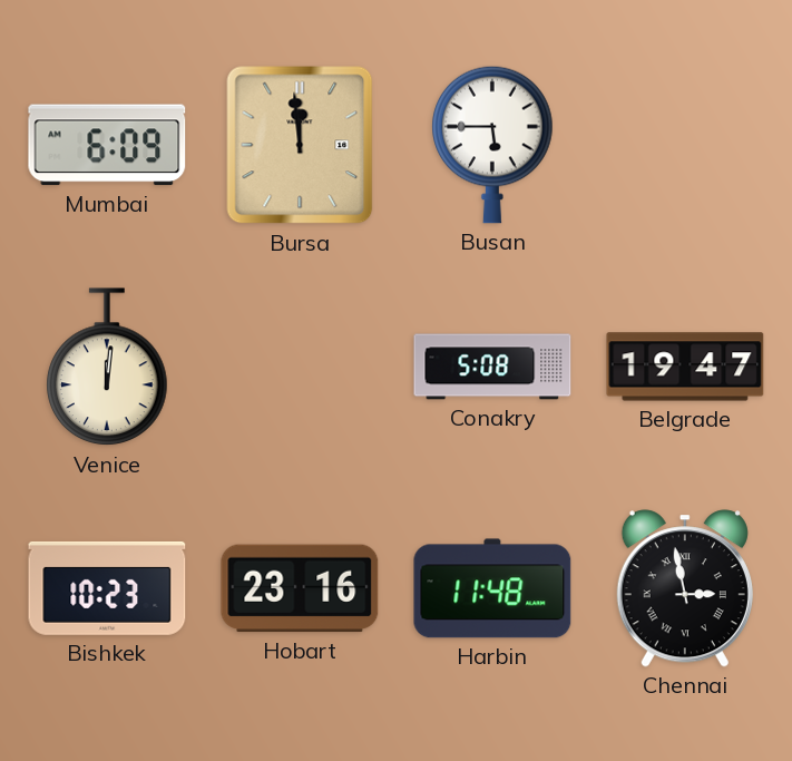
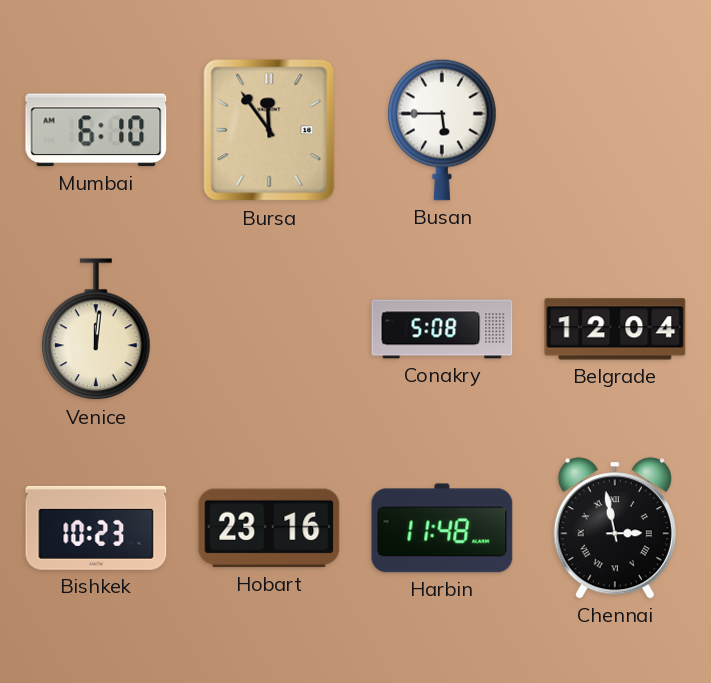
Mumbai: 6:09 -> 6:10 (96, 130)
Bursa: 11:59 -> 11:54 (269, 130)
Belgrade: 19:47 -> 12:04 (615, 329)
